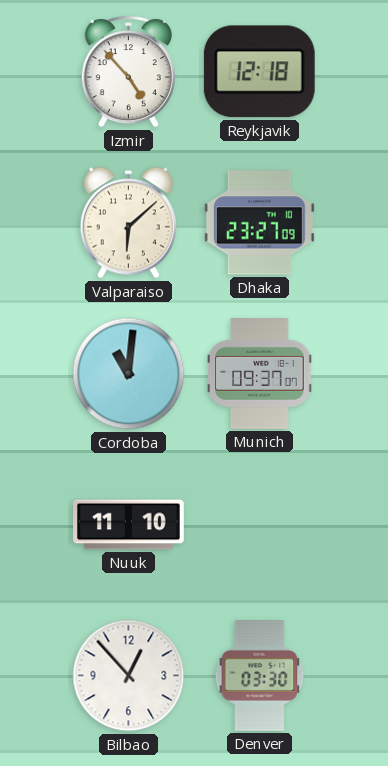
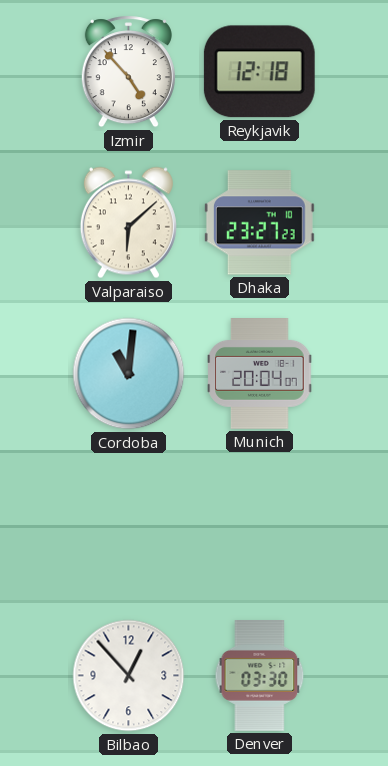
Dhaka: 23:27:09 -> 23:27:23 (259, 223)
Munich: 09:37 -> 20:04 (260, 374)
Nuuk: 11:10 -> none (129, 525)
